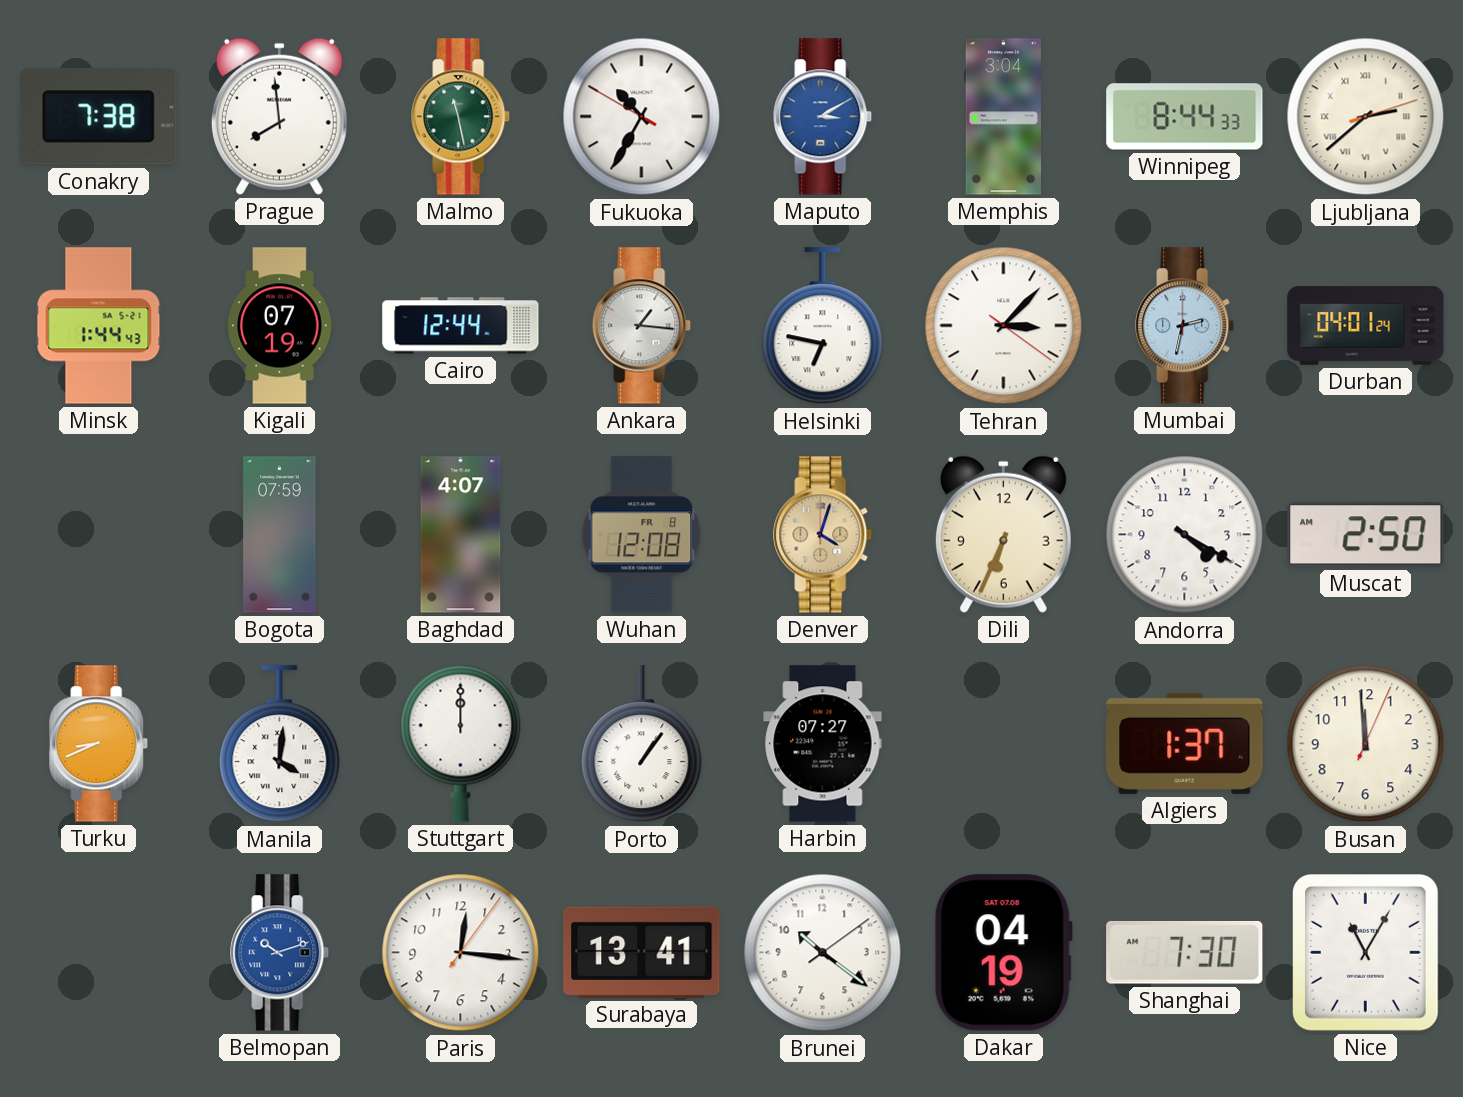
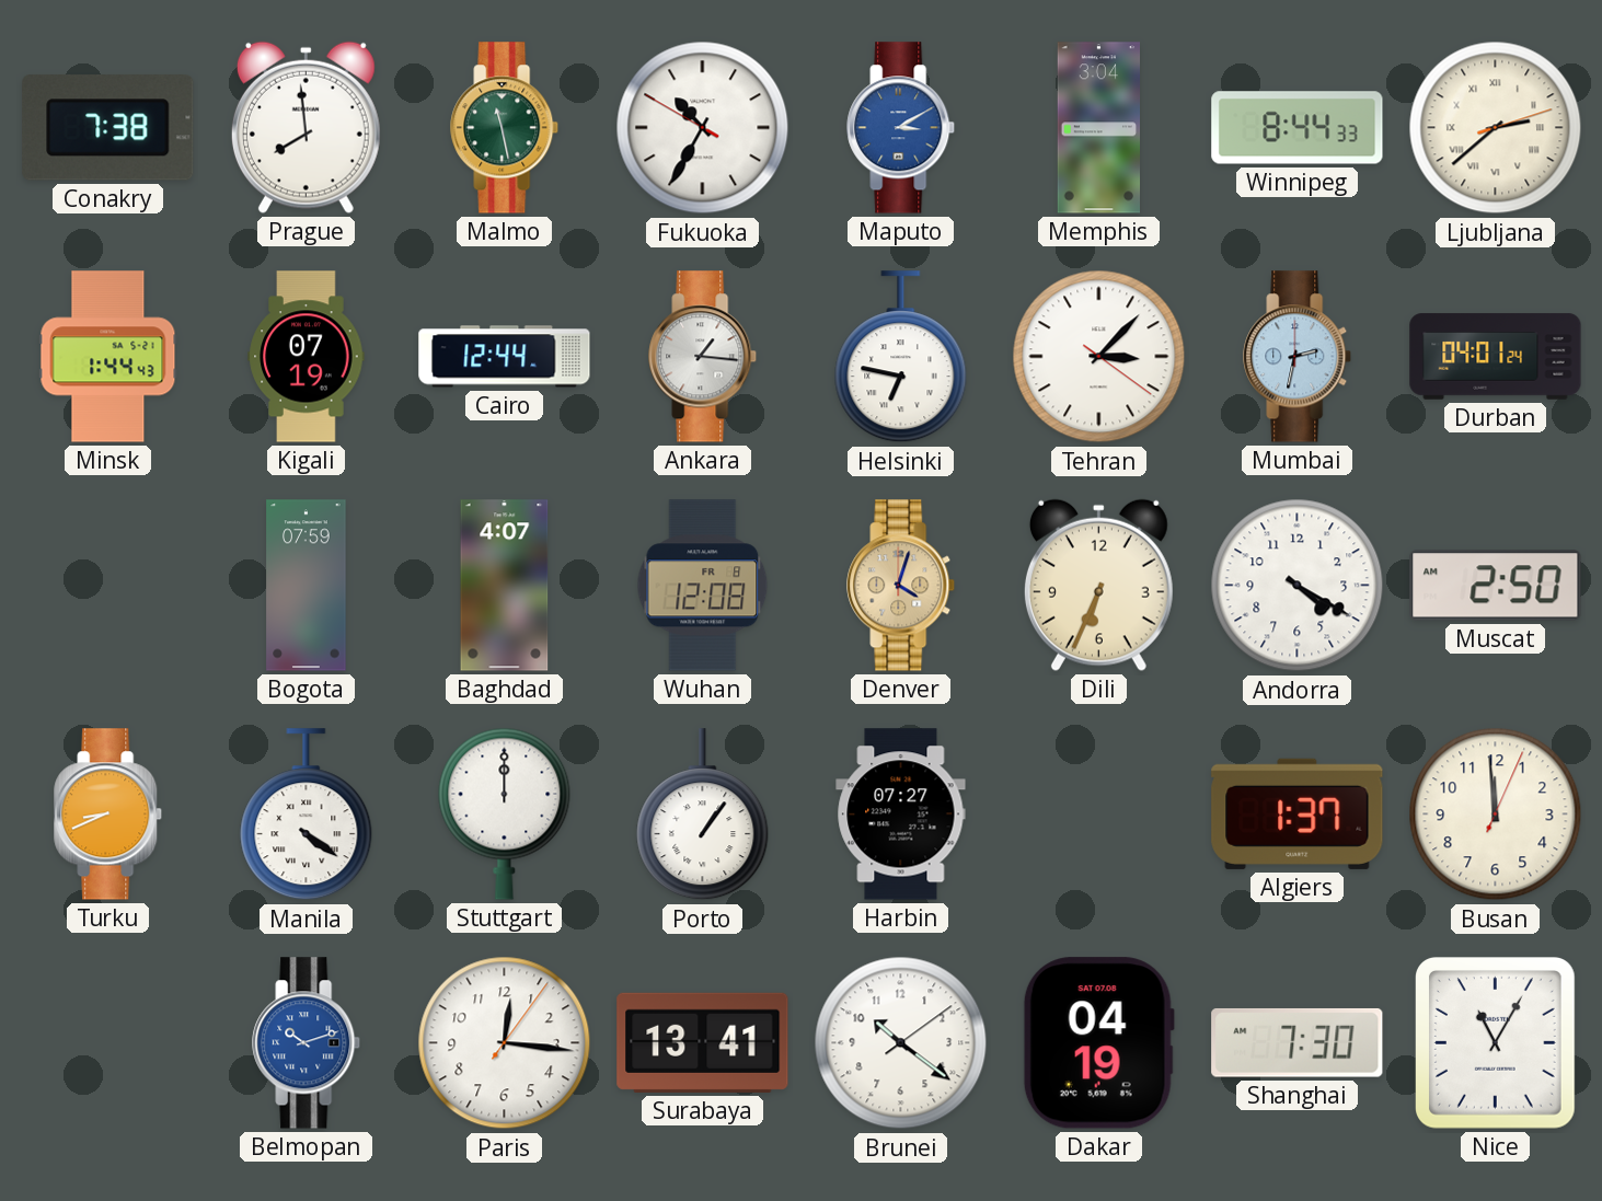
Manila: 4:01 -> 4:21 (307, 815)
